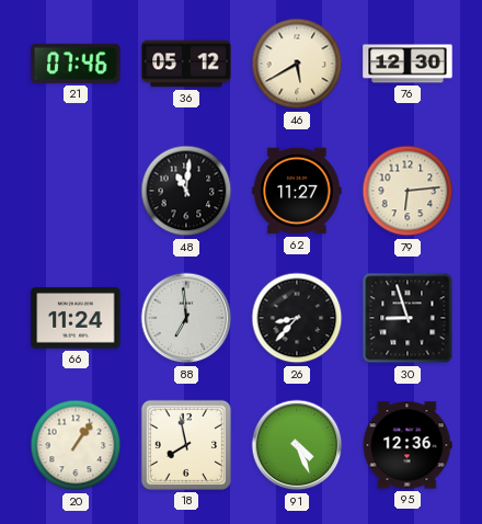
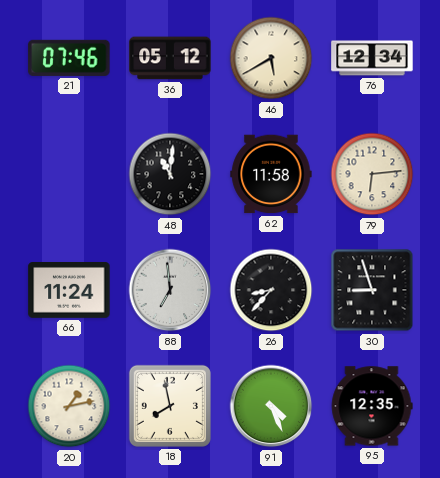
76: 12:30 -> 12:34 (372, 58)
62: 11:27 -> 11:58 (271, 174)
20: 1:06 -> 1:13 (69, 406)
95: 12:36 -> 12:35 (372, 406)
